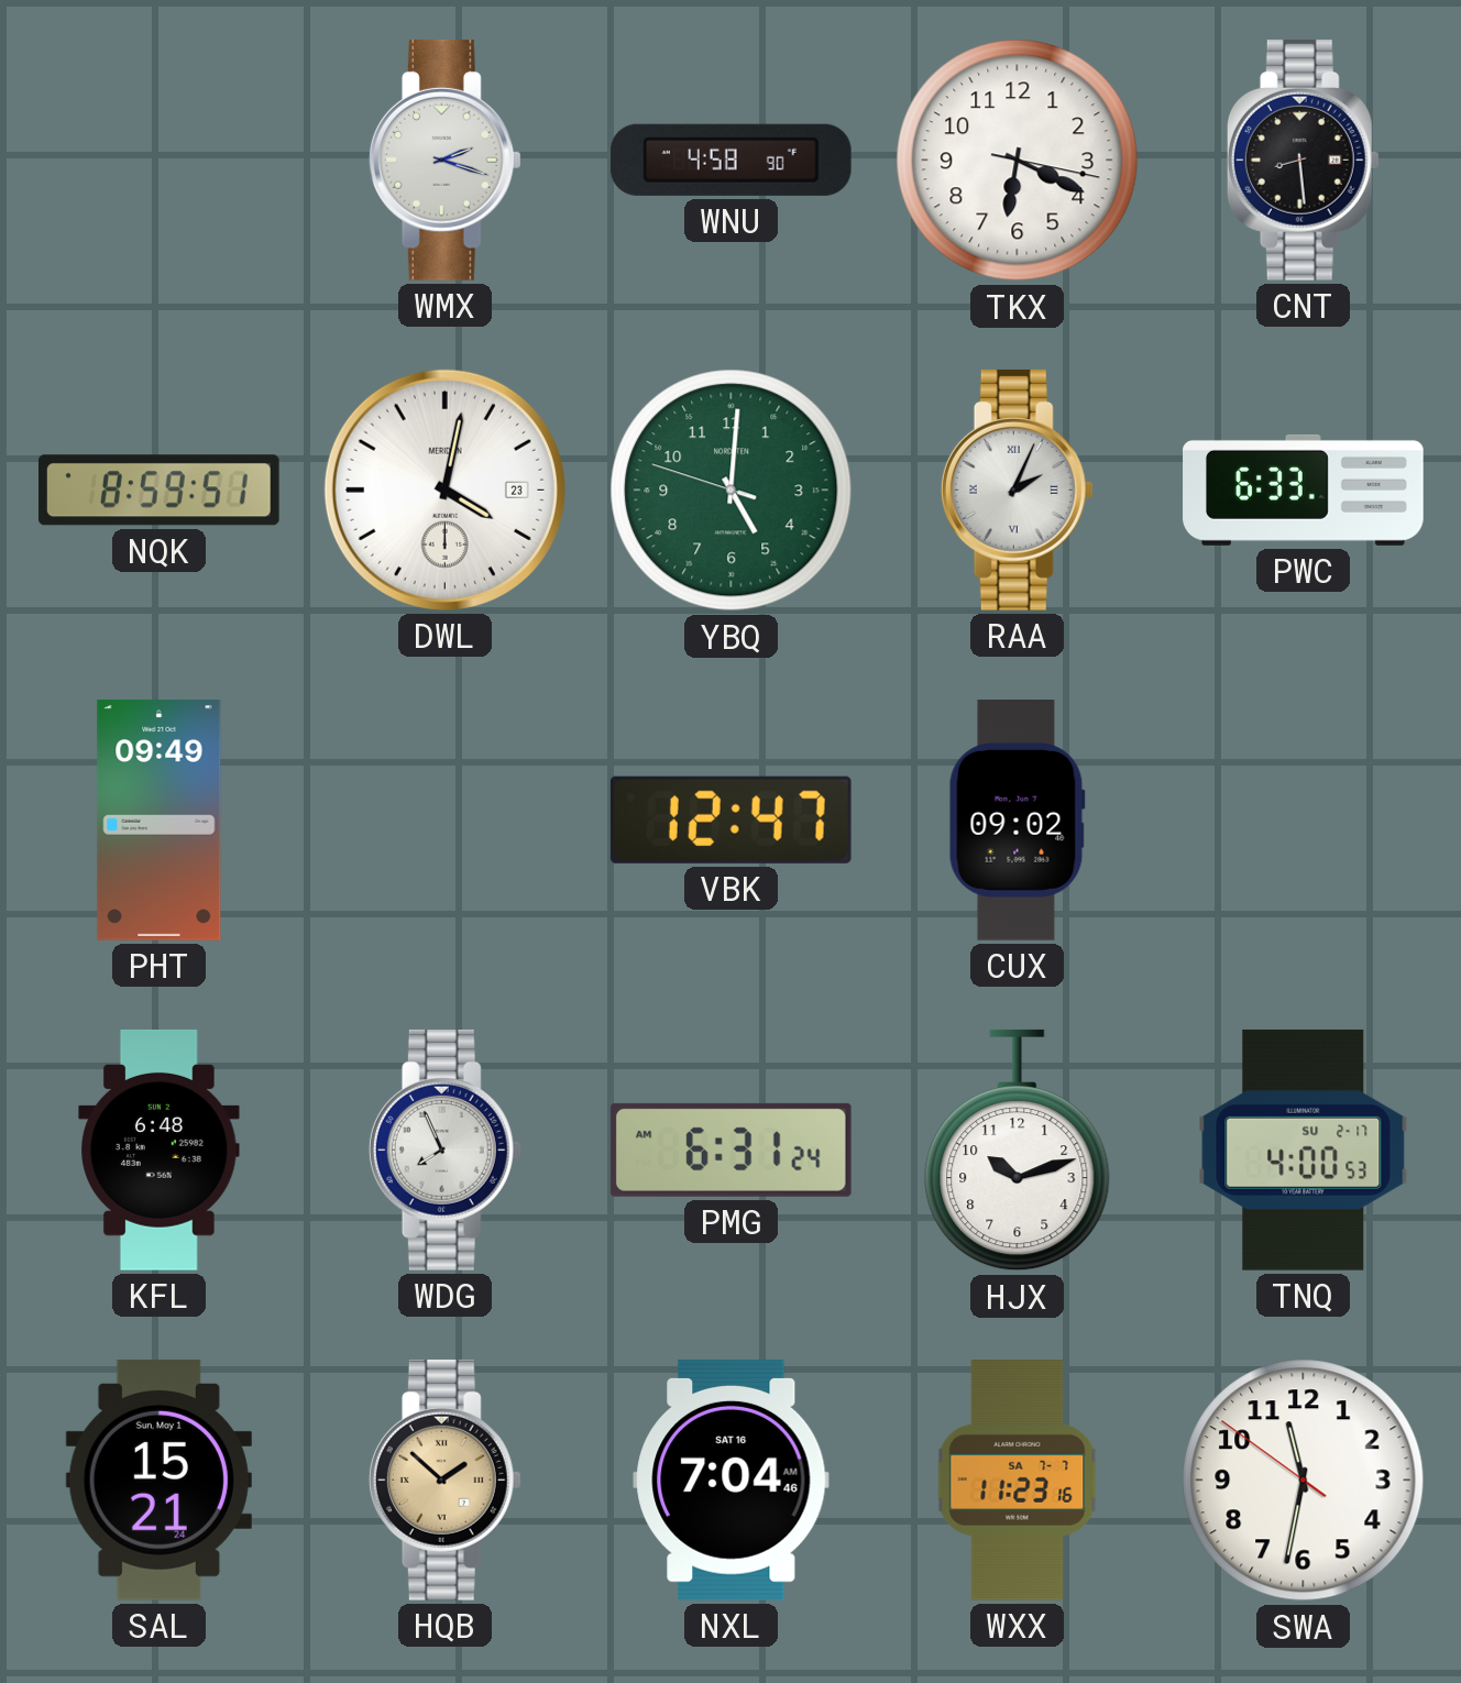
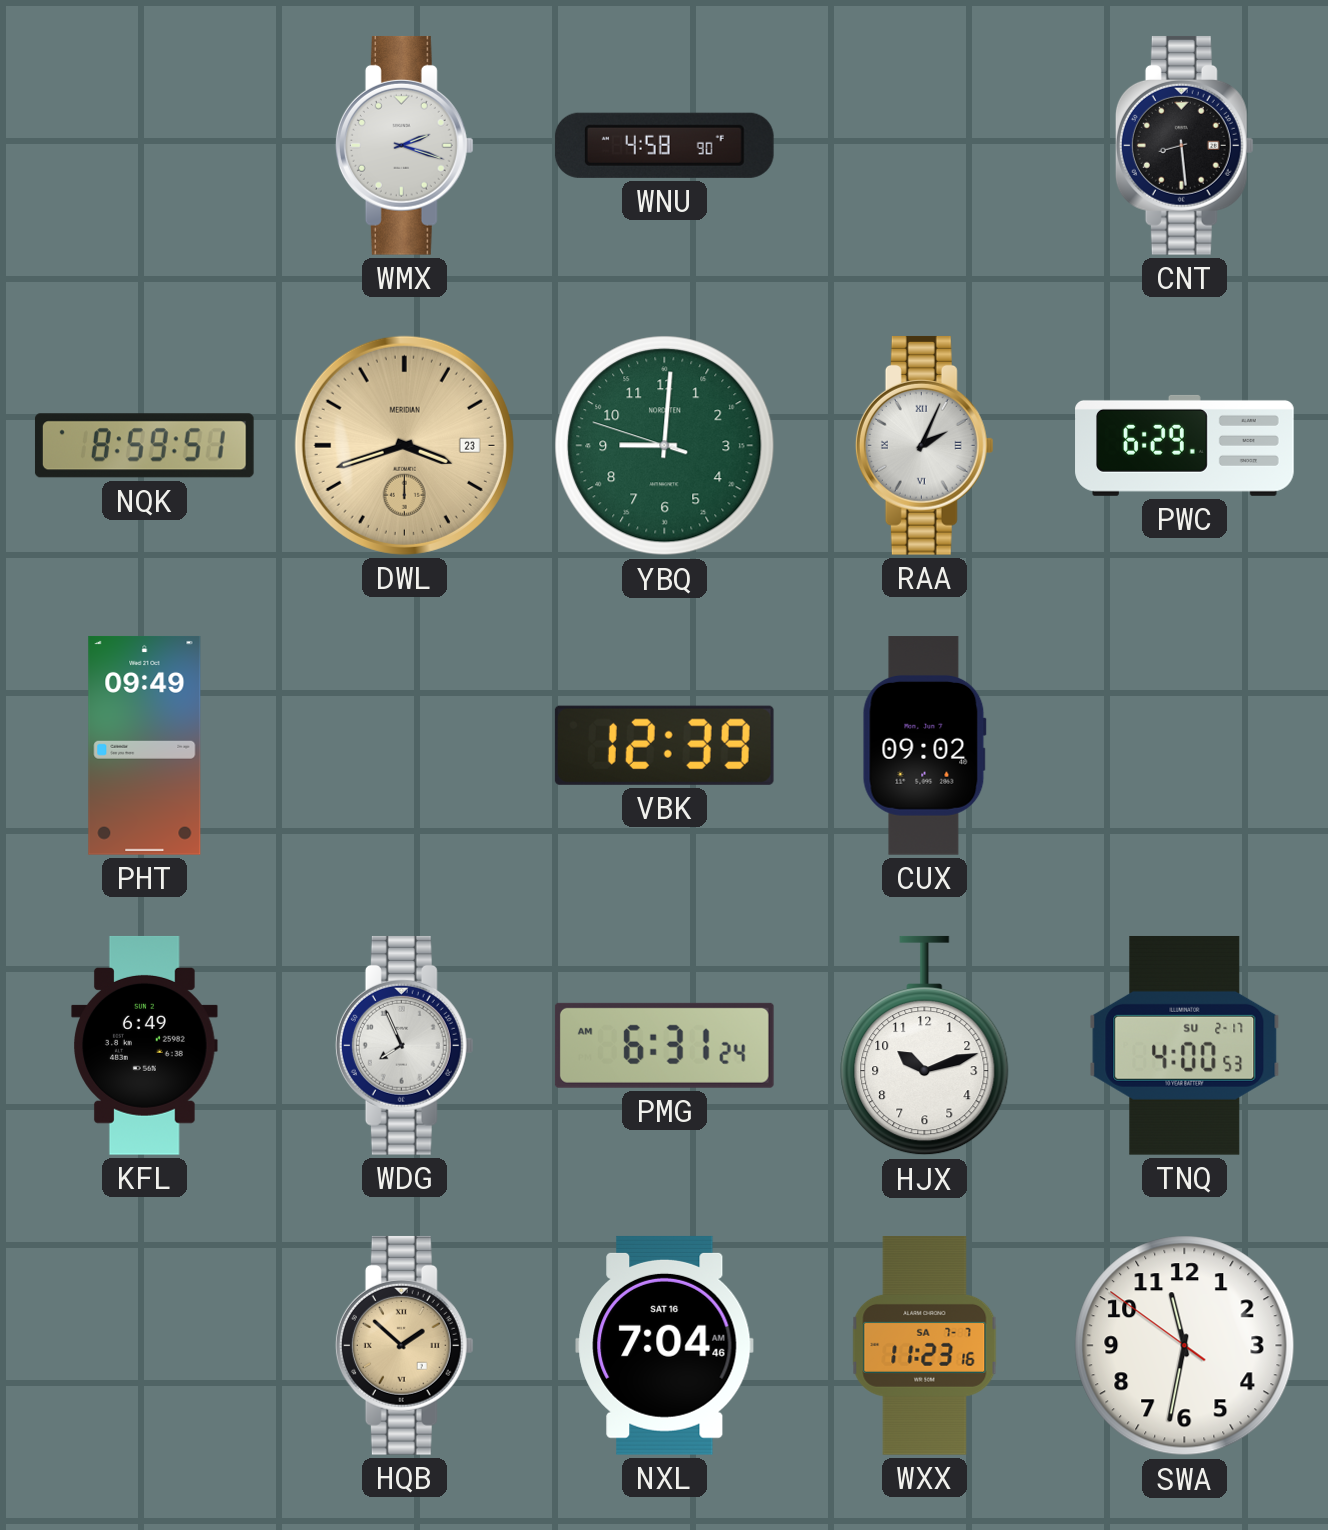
TKX: 6:19 -> none (1018, 161)
DWL: 4:02 -> 3:42 (404, 445)
DWL dial: white -> champagne (404, 445)
YBQ: 5:00 -> 9:00 (665, 446)
PWC: 6:33 -> 6:29 (1185, 445)
VBK: 12:47 -> 12:39 (664, 745)
KFL: 6:48 -> 6:49 (145, 1045)
SAL: 15:21 -> none (158, 1480)
